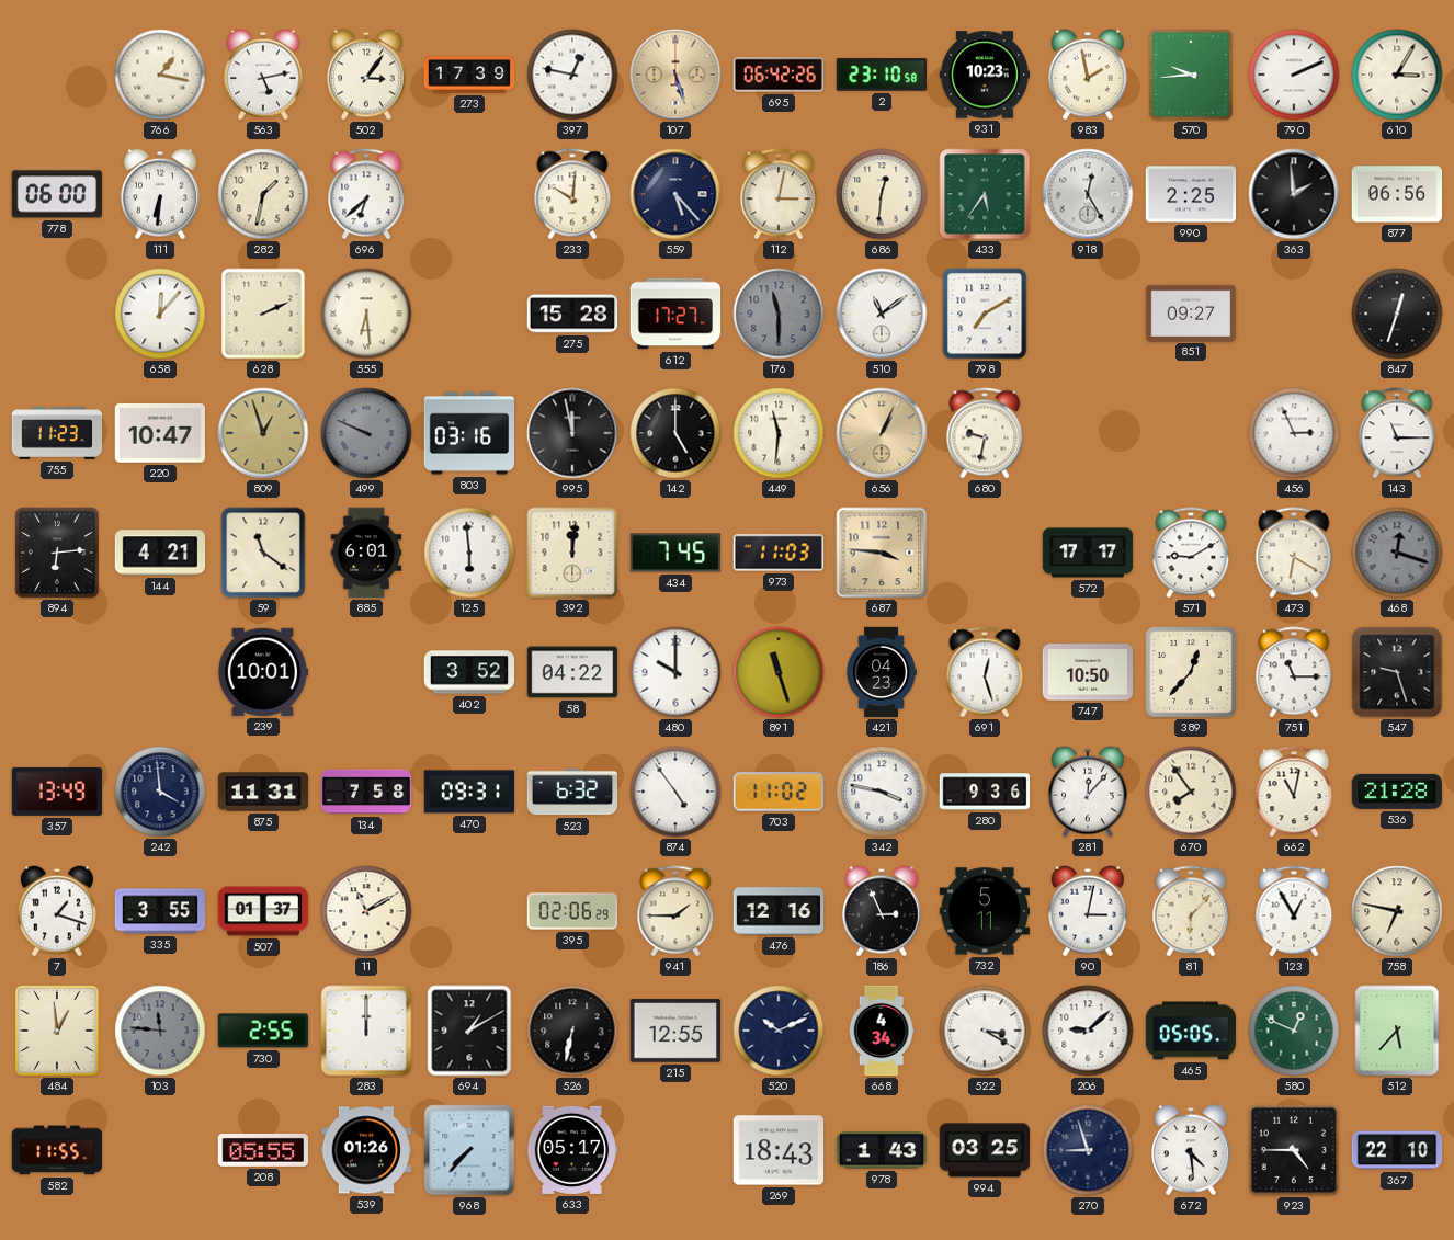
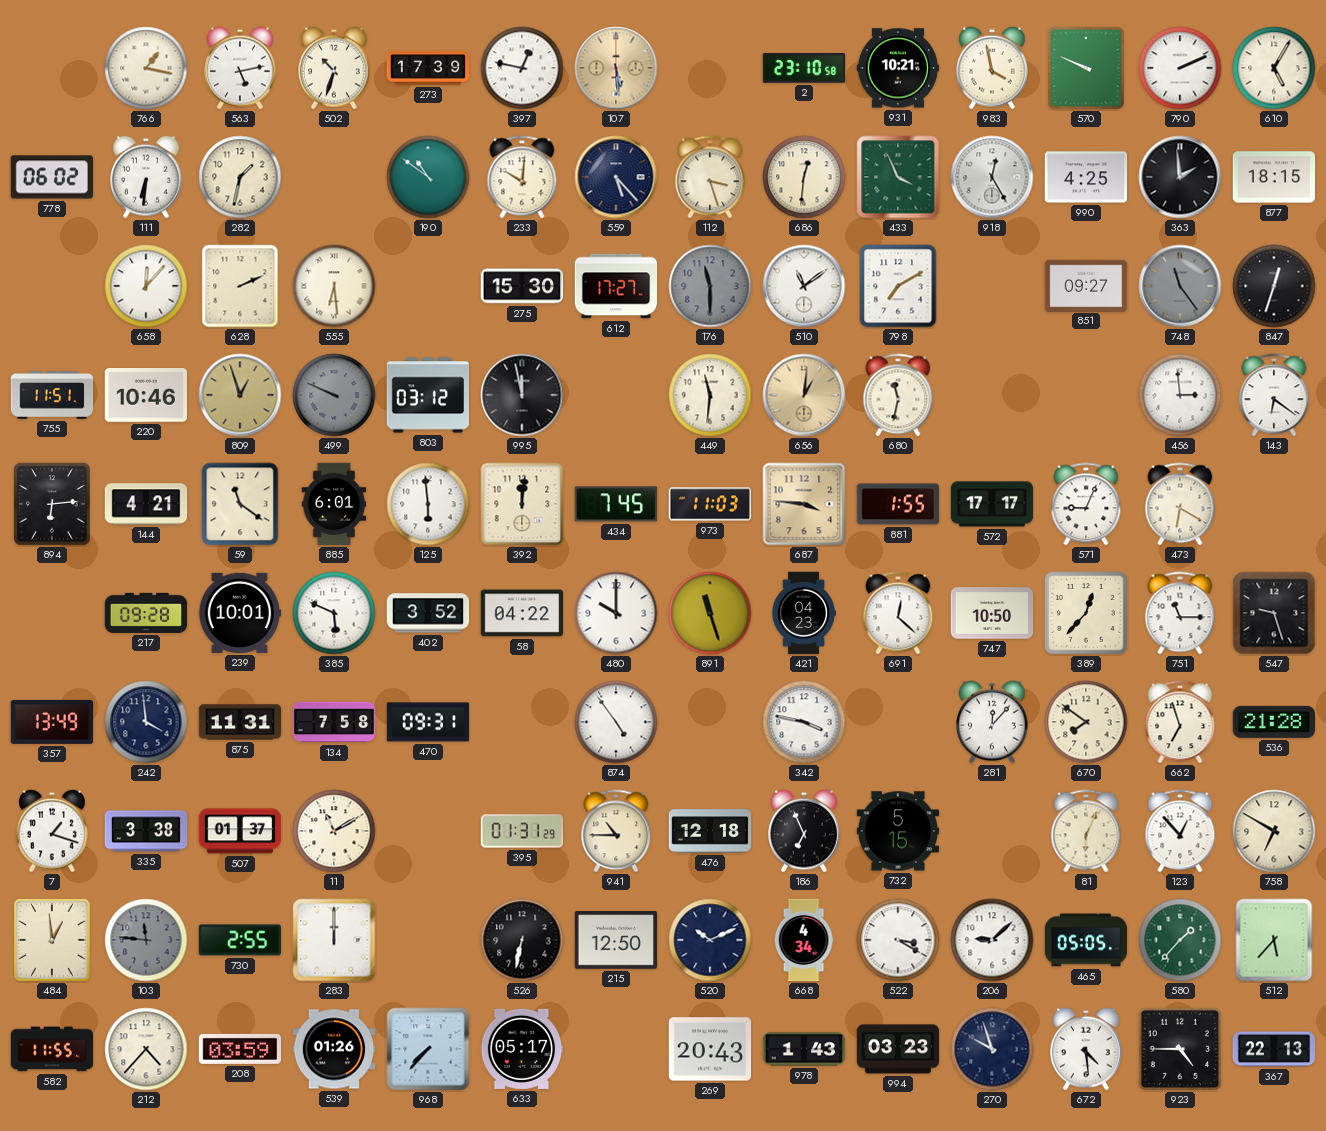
502: 3:06 -> 10:33 (335, 68)
107: 5:27 -> 5:29 (616, 68)
695: 06:42 -> none (779, 75)
931: 10:23 -> 10:21 (898, 68)
983: 1:58 -> 3:58 (993, 68)
570: 9:44 -> 9:49 (1087, 68)
610: 3:05 -> 5:05 (1274, 68)
778: 06:00 -> 06:02 (51, 177)
696: 6:38 -> none (366, 194)
190: none -> 10:51 (428, 177)
112: 3:02 -> 3:27 (710, 177)
433: 5:36 -> 3:56 (898, 177)
990: 2:25 -> 4:25 (1086, 177)
877: 06:56 -> 18:15 (1274, 177)
275: 15:28 -> 15:30 (522, 286)
748: none -> 11:24 (1180, 286)
755: 11:23 -> 11:51 (52, 396)
220: 10:47 -> 10:46 (146, 396)
803: 03:16 -> 03:12 (428, 395)
142: 5:00 -> none (675, 433)
656: 1:04 -> 1:01 (804, 395)
680: 9:32 -> 11:32 (898, 395)
456: 2:56 -> 2:59 (1180, 395)
143: 11:15 -> 6:21 (1274, 395)
881: none -> 1:55 (898, 504)
571: 9:10 -> 9:04 (1086, 504)
468: 12:18 -> none (1397, 553)
217: none -> 09:28 (146, 613)
385: none -> 5:49 (334, 613)
691: 12:27 -> 12:22 (898, 613)
523: 6:32 -> none (572, 792)
703: 11:02 -> none (779, 792)
280: 9:36 -> none (985, 792)
670: 7:54 -> 7:51 (1086, 722)
662: 11:02 -> 6:57 (1180, 722)
335: 3:55 -> 3:38 (146, 831)
395: 02:06 -> 01:31 (522, 831)
941: 1:45 -> 10:45 (616, 831)
476: 12:16 -> 12:18 (710, 831)
186: 2:56 -> 6:56 (805, 831)
732: 5:11 -> 5:15 (898, 831)
90: 3:02 -> none (1089, 911)
81: 6:07 -> 6:04 (1086, 831)
123: 12:55 -> 12:53 (1180, 831)
758: 6:47 -> 6:50 (1274, 831)
694: 1:10 -> none (469, 1031)
215: 12:55 -> 12:50 (616, 940)
580: 12:49 -> 1:37 (1180, 940)
212: none -> 4:37 (146, 1049)
208: 05:55 -> 03:59 (240, 1049)
269: 18:43 -> 20:43 (710, 1049)
994: 03:25 -> 03:23 (898, 1049)
270: 8:57 -> 9:57 (992, 1049)
367: 22:10 -> 22:13 (1274, 1049)
